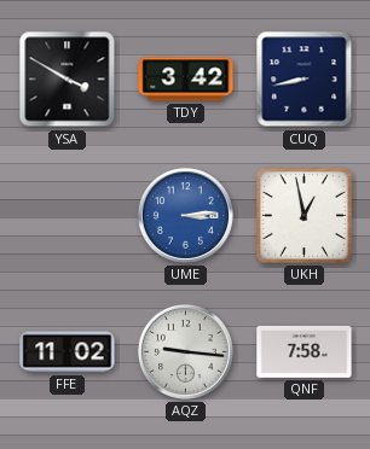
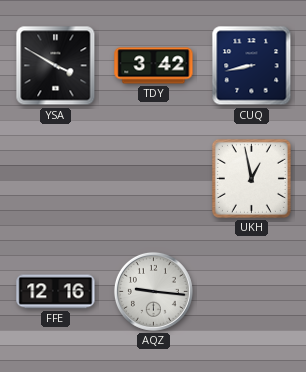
UME: 3:14 -> none (185, 215)
FFE: 11:02 -> 12:16 (56, 292)
QNF: 7:58 -> none (305, 351)
